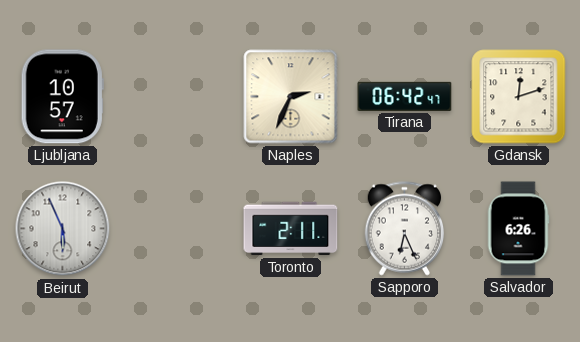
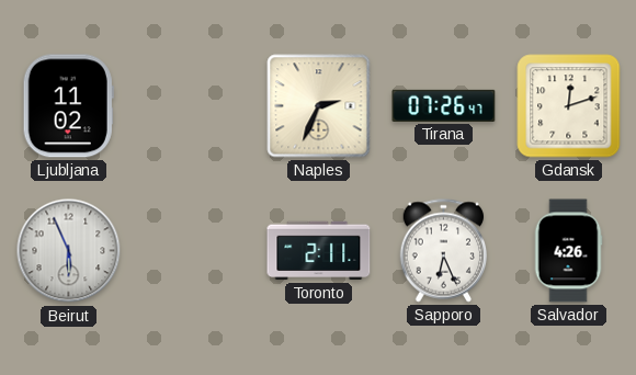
Ljubljana: 10:57 -> 11:02 (68, 106)
Tirana: 06:42 -> 07:26 (444, 105)
Salvador: 6:26 -> 4:26 (568, 251)
